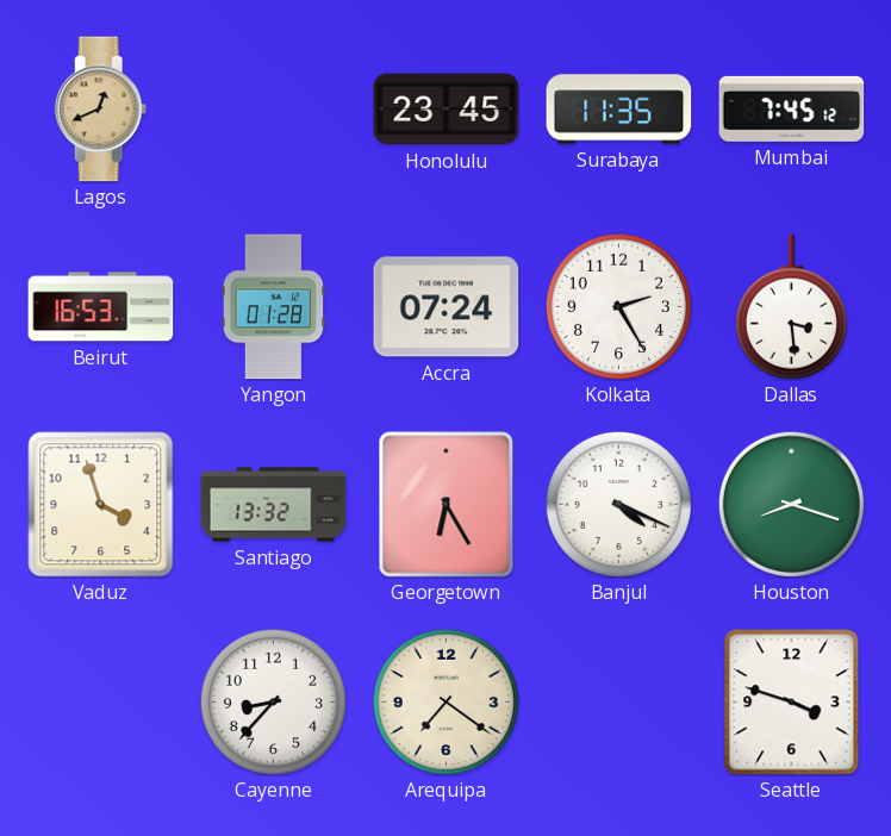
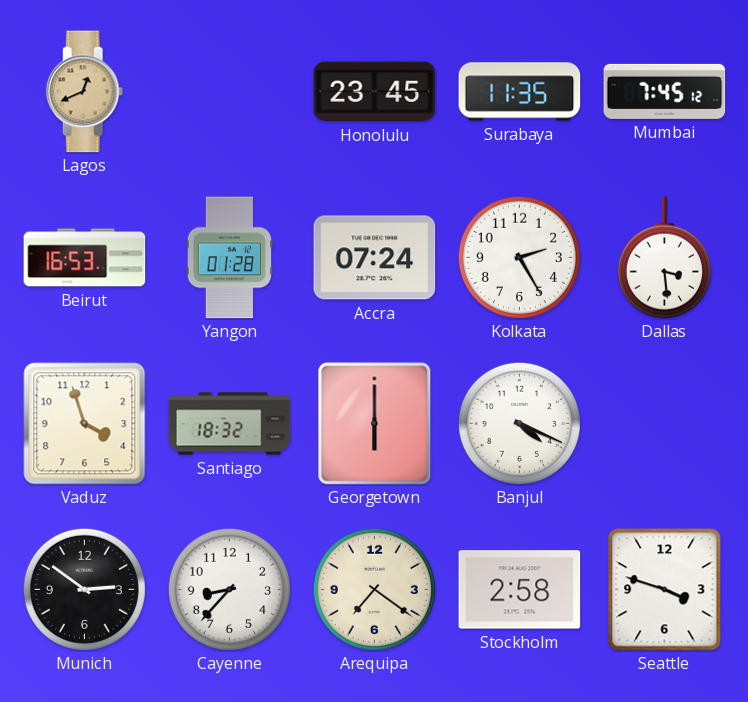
Santiago: 13:32 -> 18:32 (230, 424)
Georgetown: 6:25 -> 6:00 (375, 424)
Houston: 8:18 -> none (791, 504)
Munich: none -> 2:51 (84, 589)
Stockholm: none -> 2:58 (520, 590)
